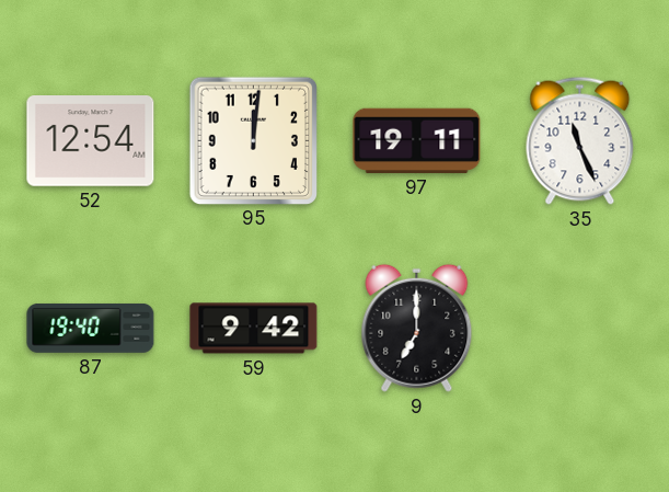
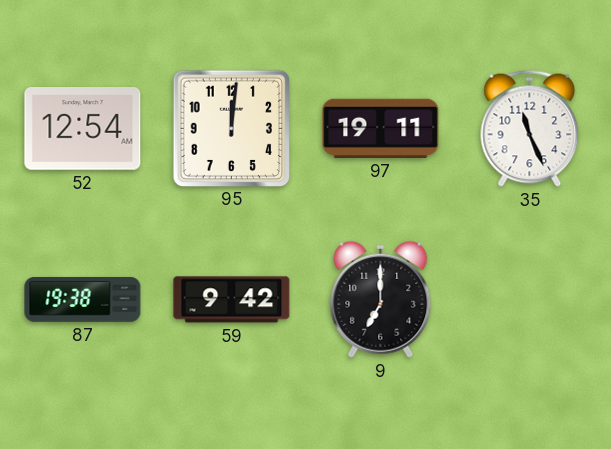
87: 19:40 -> 19:38 (83, 299)
